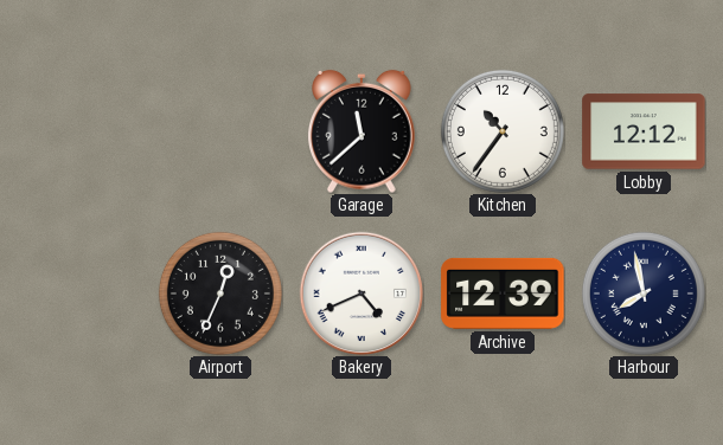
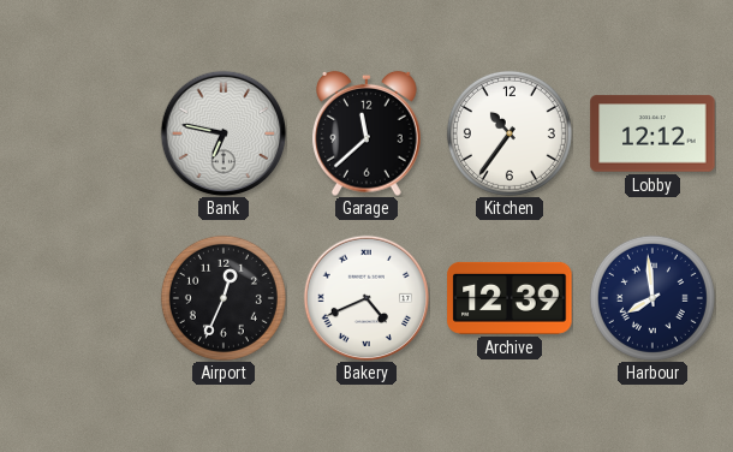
Bank: none -> 6:47 (224, 133)
Harbour: 7:58 -> 7:59 (652, 298)
